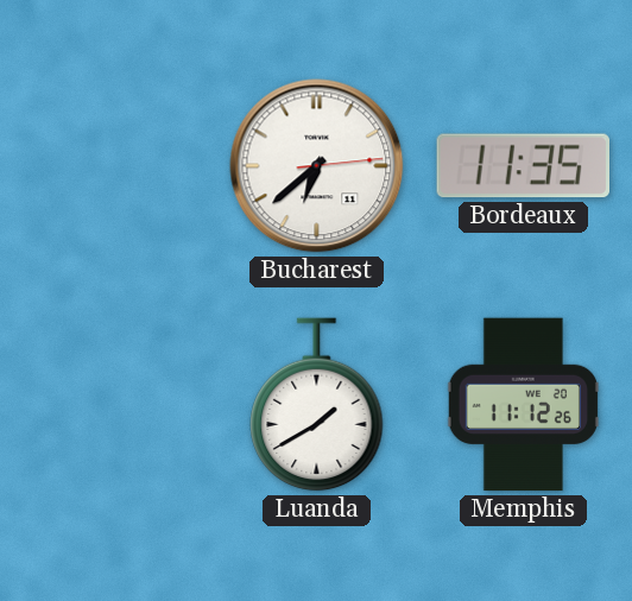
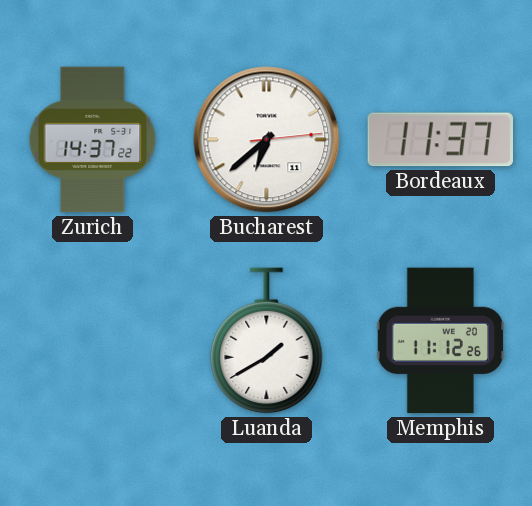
Zurich: none -> 14:37 (93, 140)
Bordeaux: 11:35 -> 11:37 (440, 140)
